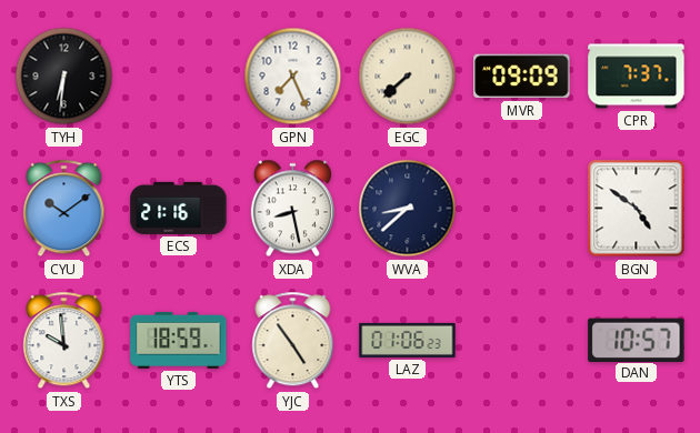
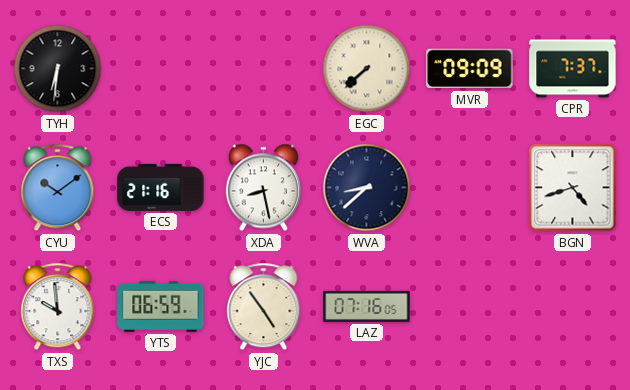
GPN: 7:26 -> none (293, 77)
BGN: 4:51 -> 4:42 (573, 188)
YTS: 18:59 -> 06:59 (161, 306)
LAZ: 01:06 -> 07:16 (367, 306)
DAN: 10:57 -> none (637, 340)
